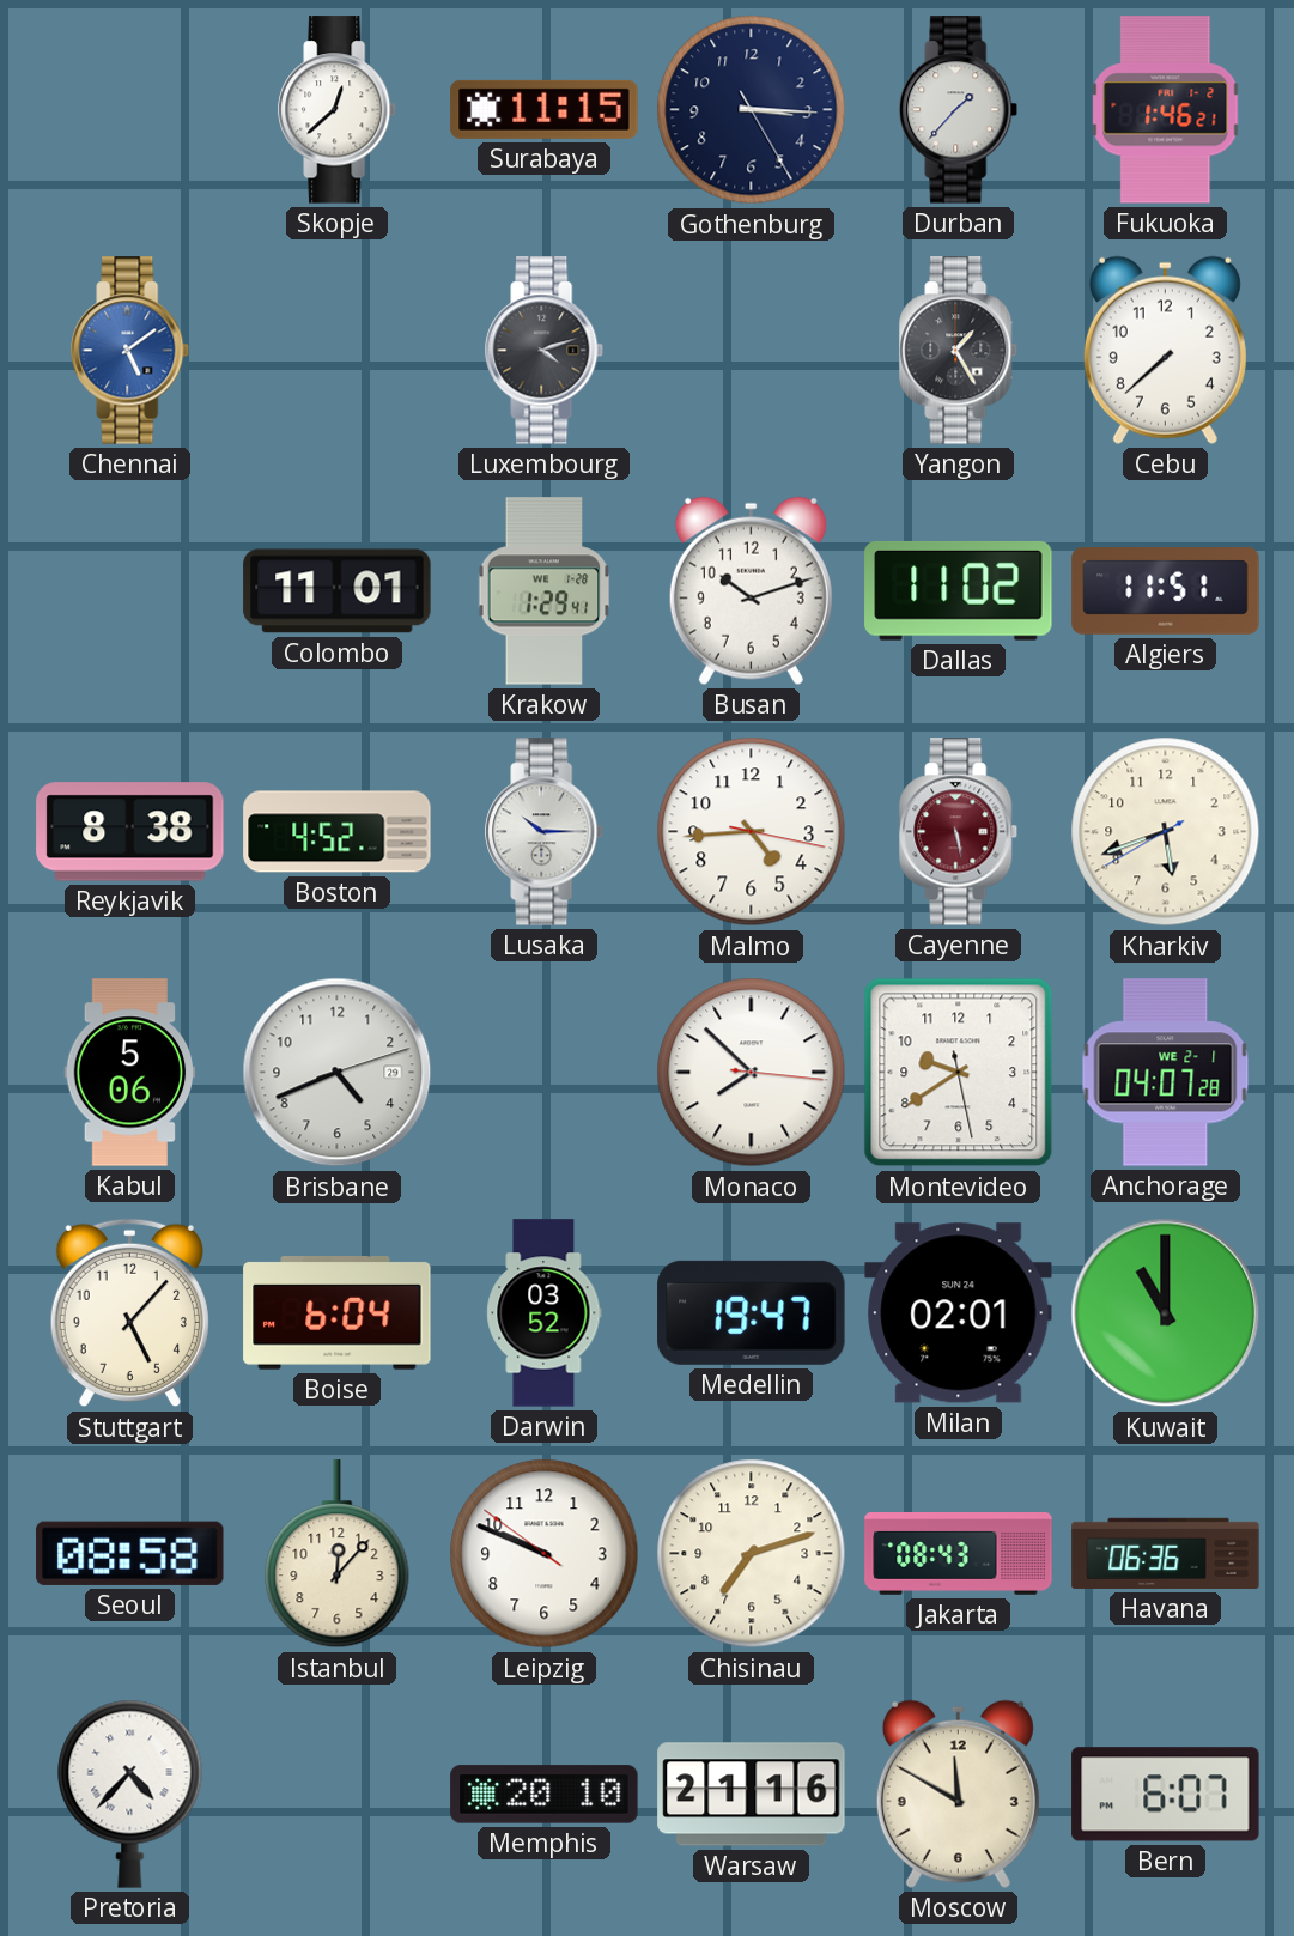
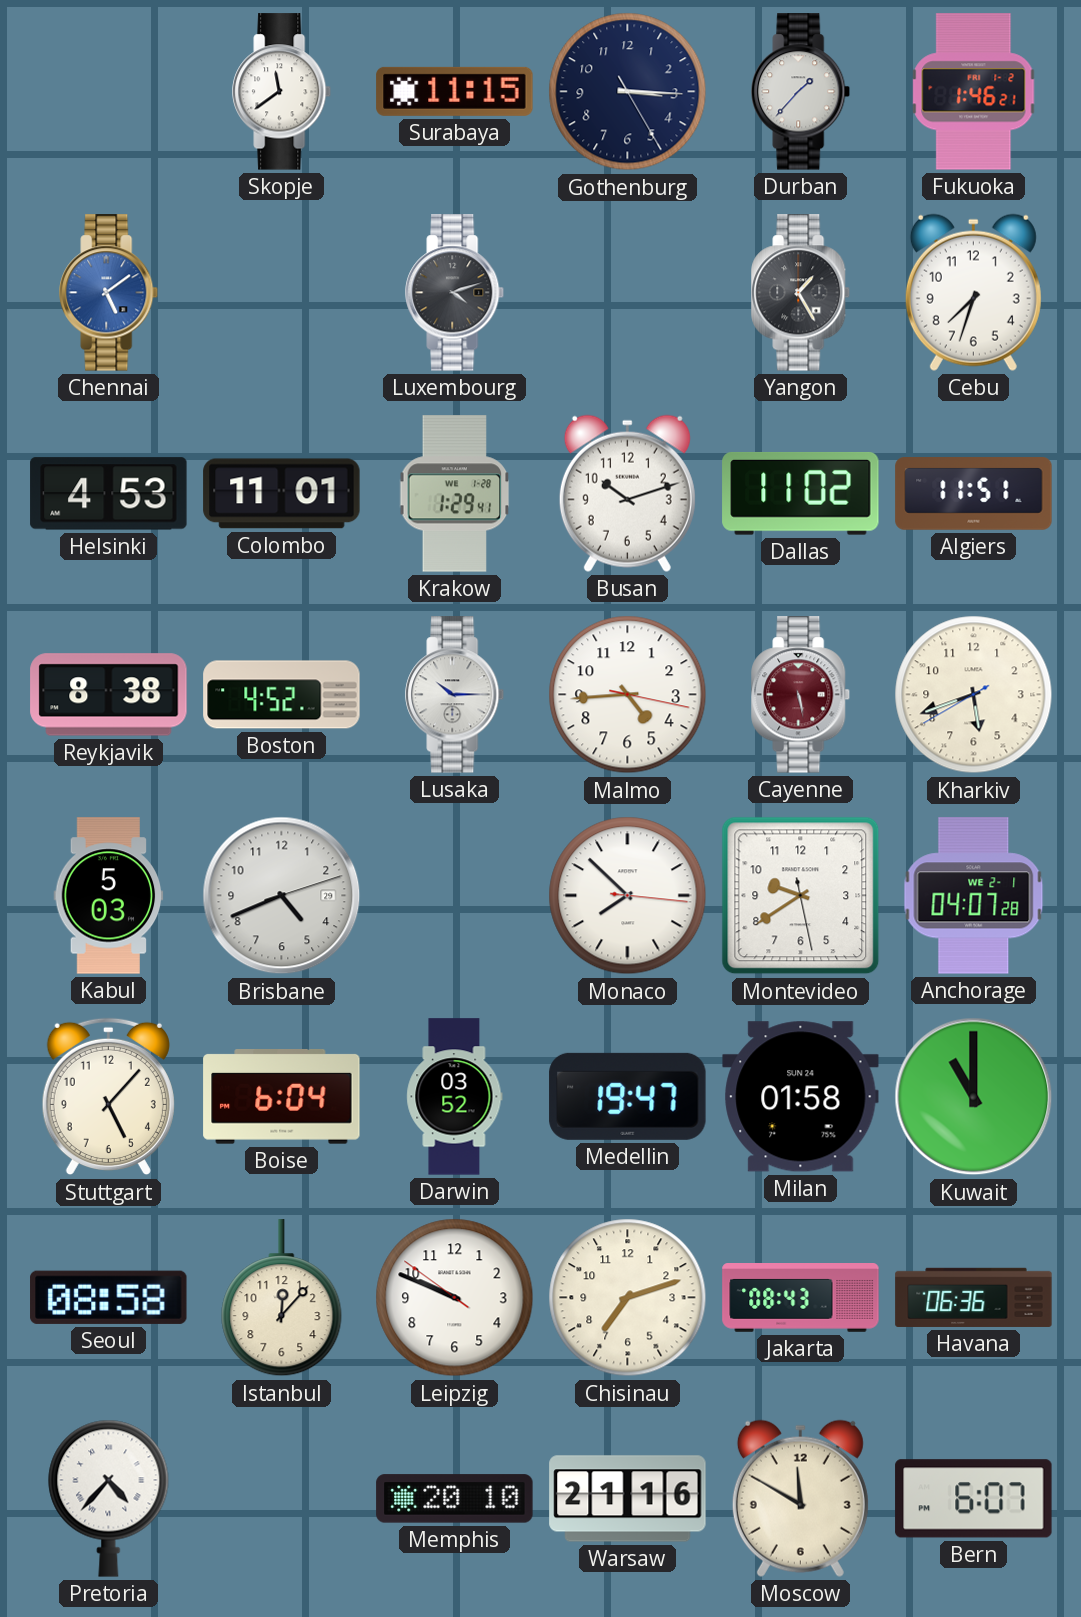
Skopje: 12:38 -> 11:39 (282, 92)
Cebu: 7:38 -> 7:33 (973, 292)
Helsinki: none -> 4:53 (109, 494)
Kabul: 5:06 -> 5:03 (109, 896)
Milan: 02:01 -> 01:58 (801, 1097)
